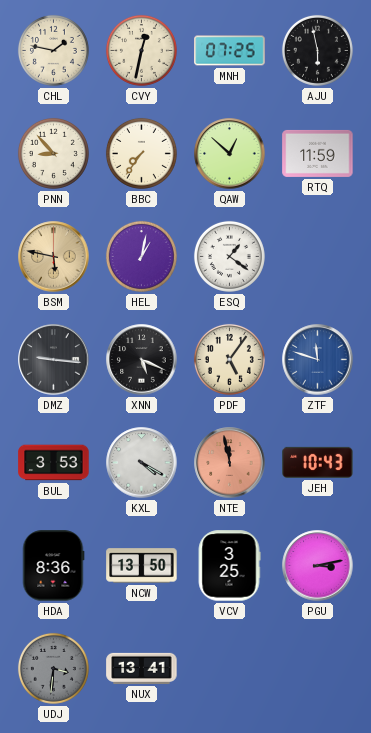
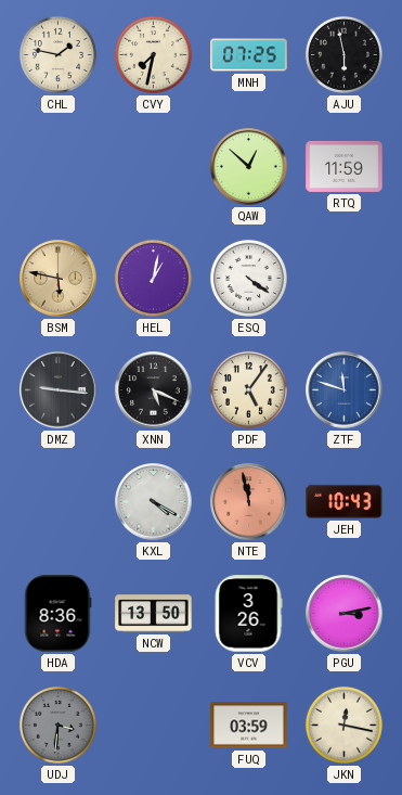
CVY: 12:32 -> 7:32 (153, 54)
PNN: 8:53 -> none (53, 153)
BBC: 7:36 -> none (141, 153)
ESQ: 1:21 -> 4:21 (248, 278)
BUL: 3:53 -> none (54, 463)
VCV: 3:25 -> 3:26 (248, 614)
NUX: 13:41 -> none (142, 668)
FUQ: none -> 03:59 (249, 726)
JKN: none -> 12:17 (343, 725)
